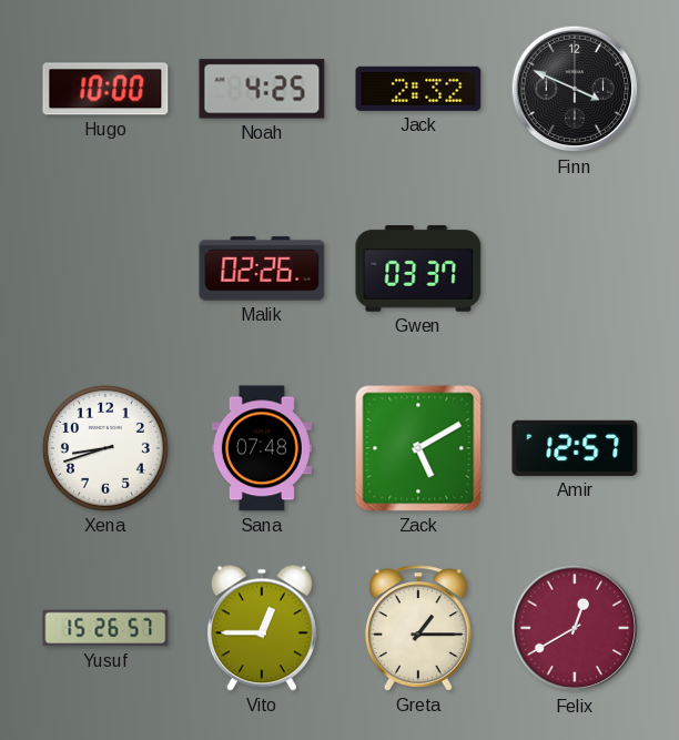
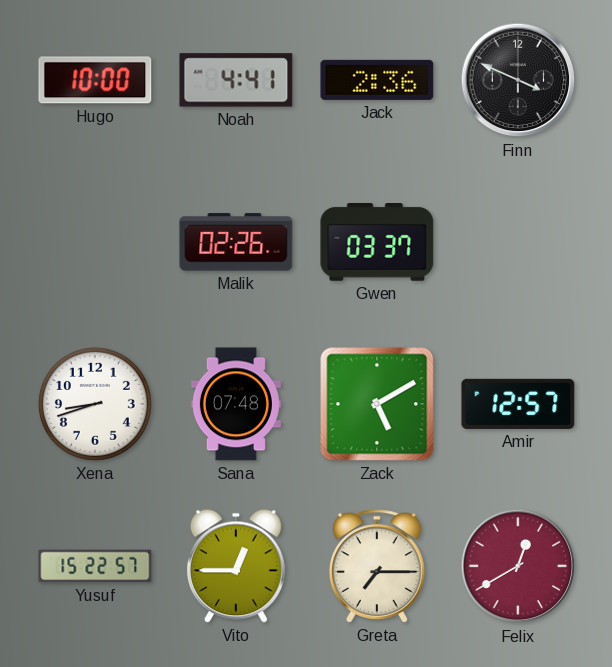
Noah: 4:25 -> 4:41 (236, 80)
Jack: 2:32 -> 2:36 (377, 80)
Yusuf: 15:26 -> 15:22 (95, 566)
Greta: 1:15 -> 7:15 (377, 566)
